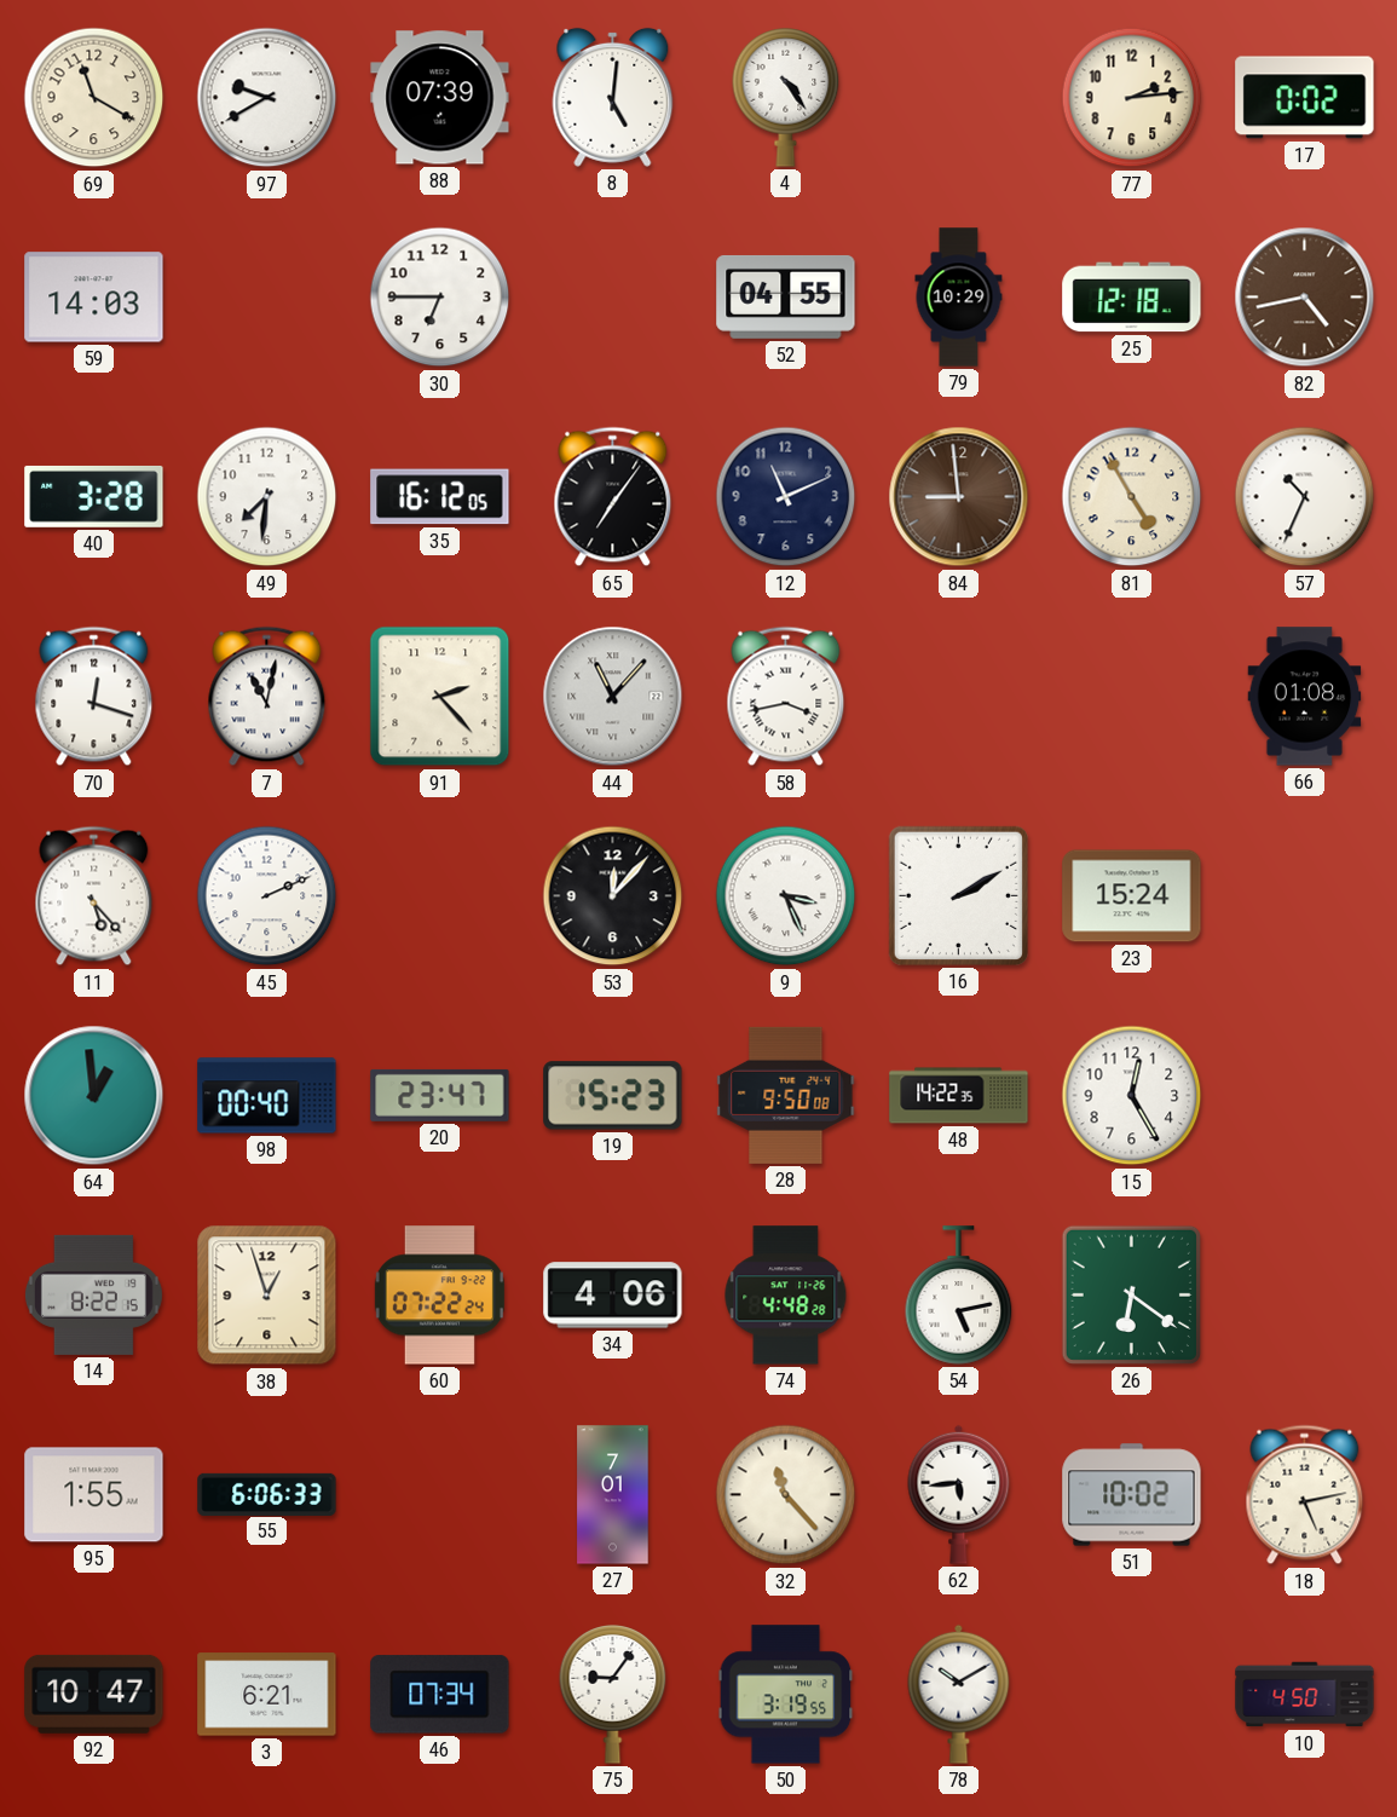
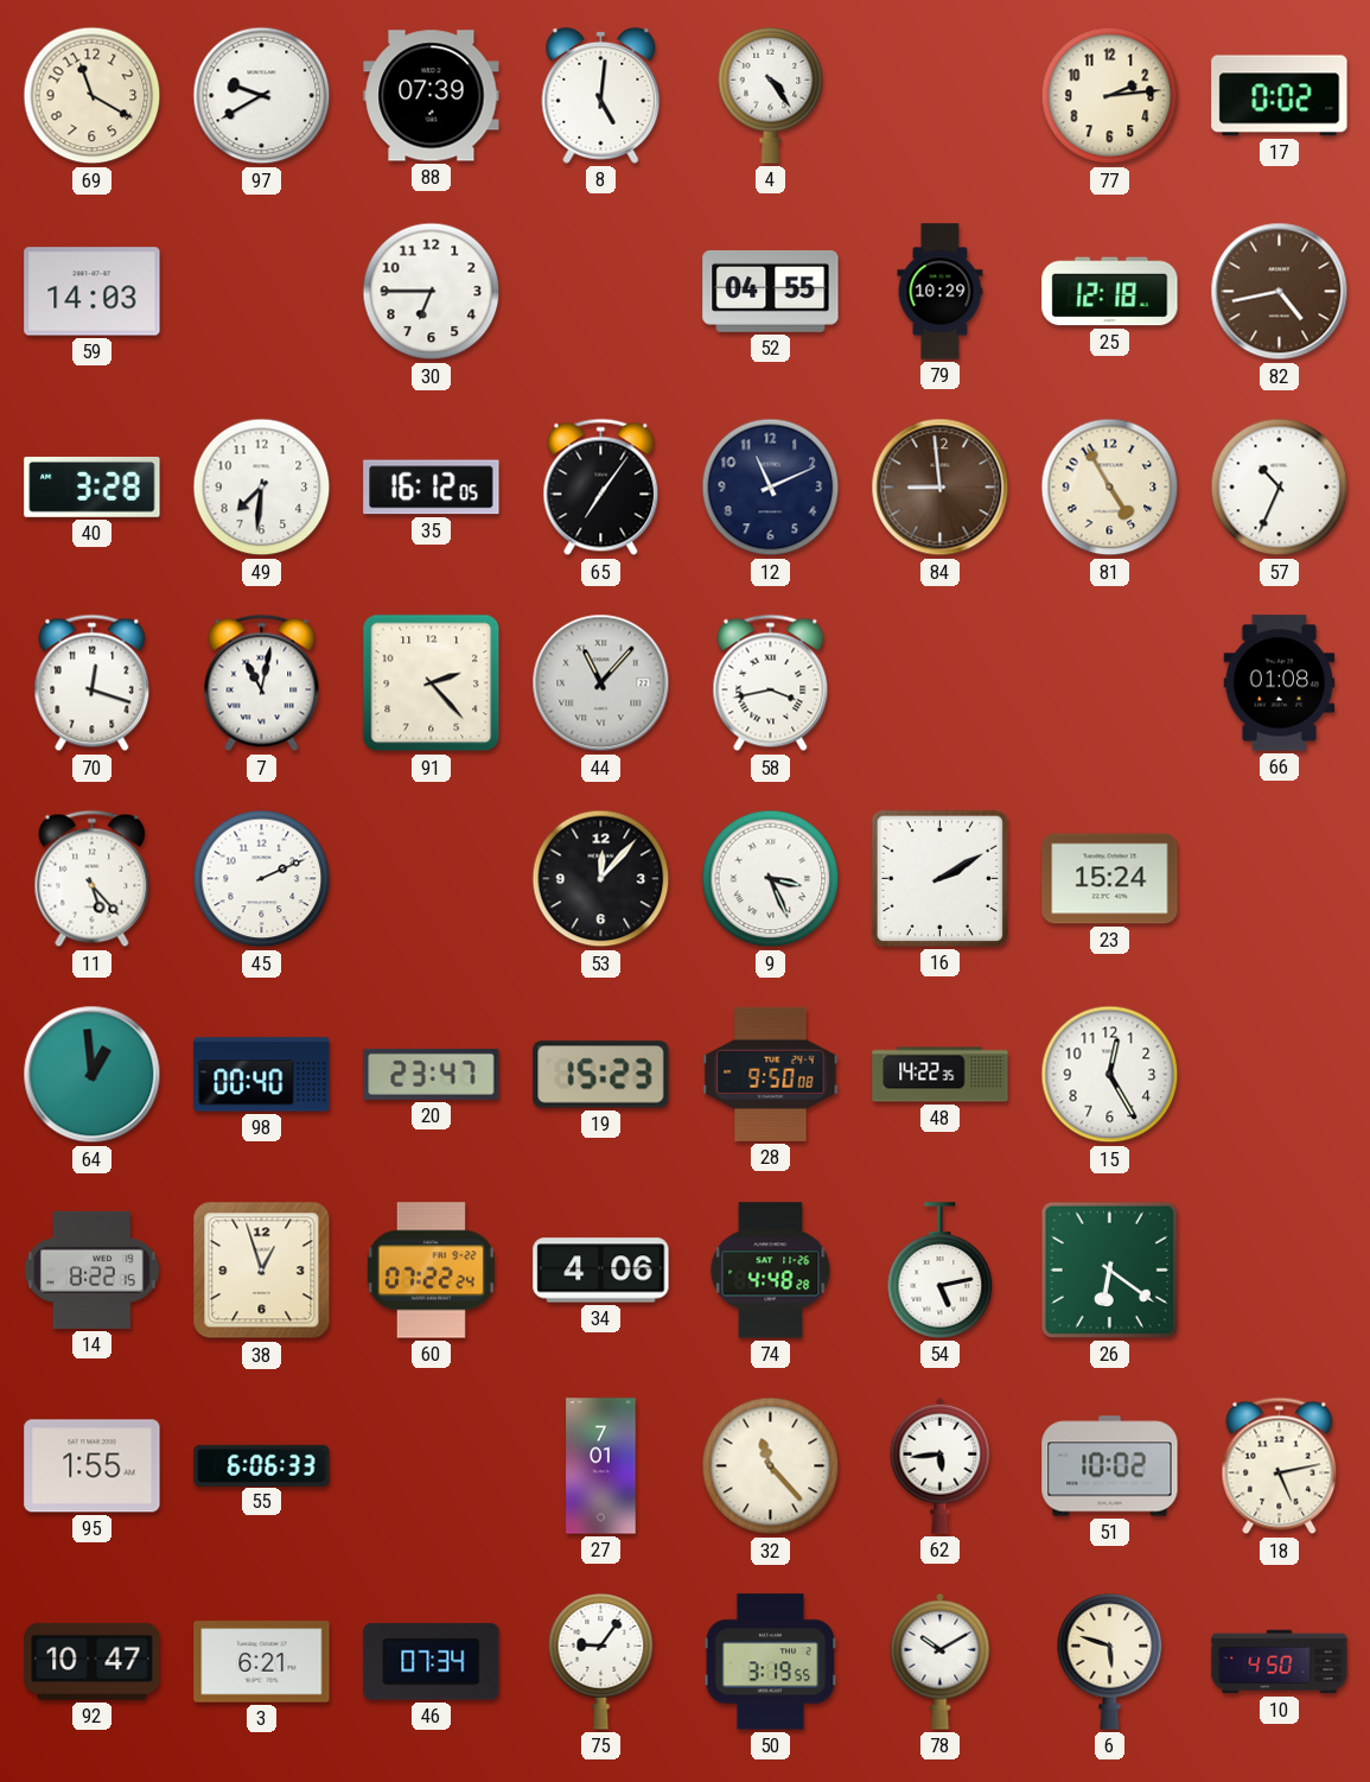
6: none -> 5:48 (1110, 1662)
